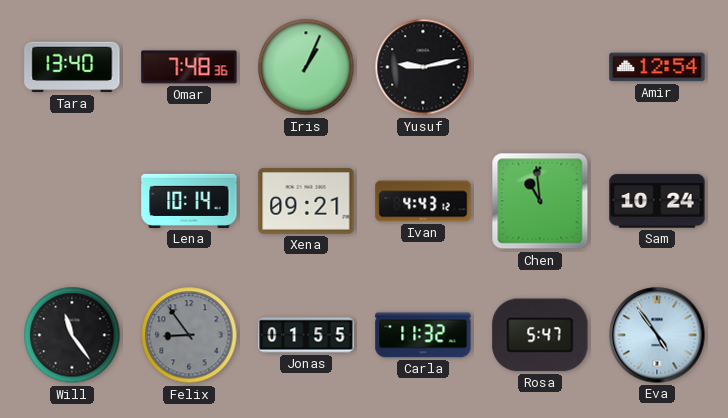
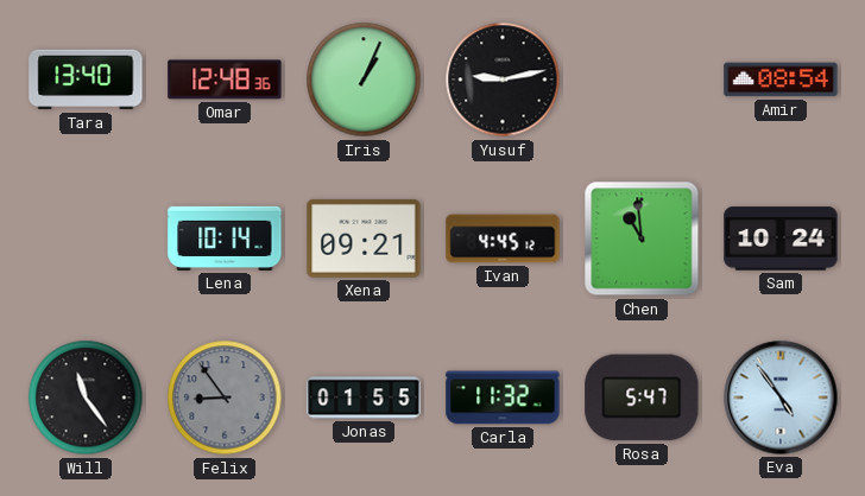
Omar: 7:48 -> 12:48 (225, 80)
Amir: 12:54 -> 08:54 (781, 80)
Ivan: 4:43 -> 4:45 (503, 239)
